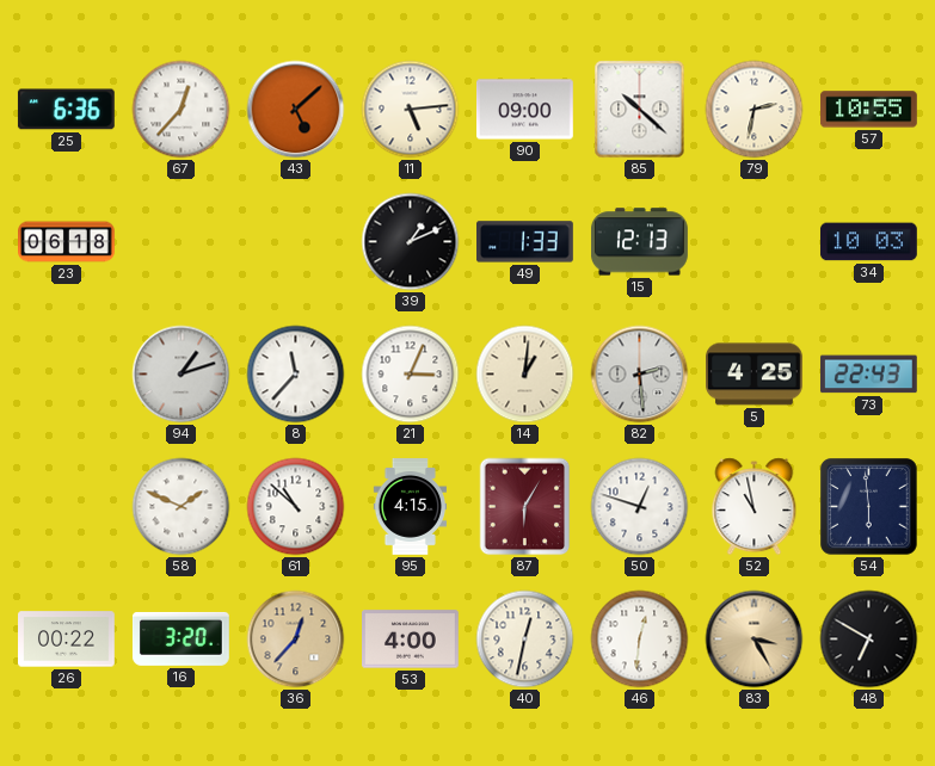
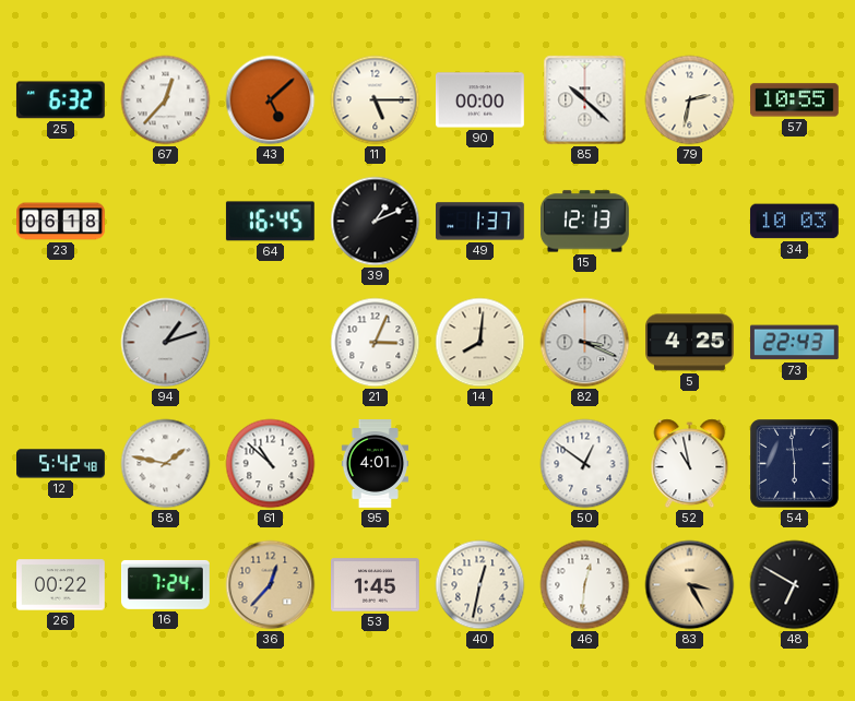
25: 6:36 -> 6:32 (60, 100)
11: 5:14 -> 5:15 (376, 100)
90: 09:00 -> 00:00 (480, 100)
64: none -> 16:45 (270, 222)
49: 1:33 -> 1:37 (480, 222)
8: 11:37 -> none (296, 375)
14: 1:01 -> 8:01 (480, 343)
82: 2:29 -> 3:19 (585, 343)
12: none -> 5:42 (61, 464)
58: 1:49 -> 1:47 (166, 464)
95: 4:15 -> 4:01 (375, 464)
87: 6:05 -> none (525, 507)
50: 12:48 -> 12:51 (585, 464)
16: 3:20 -> 7:24 (165, 584)
53: 4:00 -> 1:45 (376, 585)
